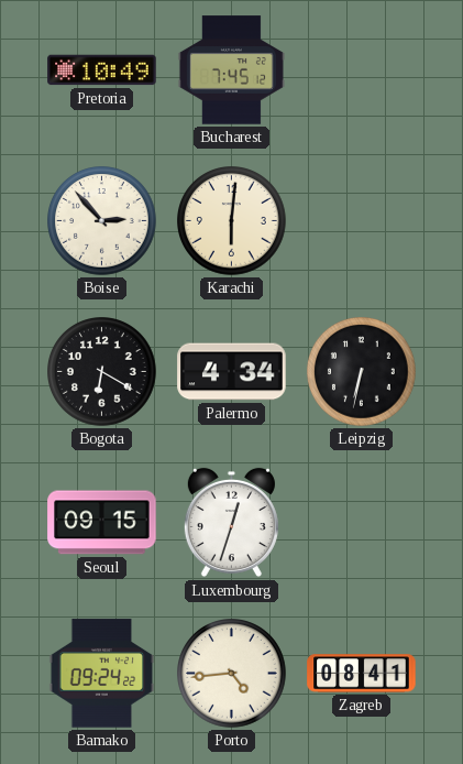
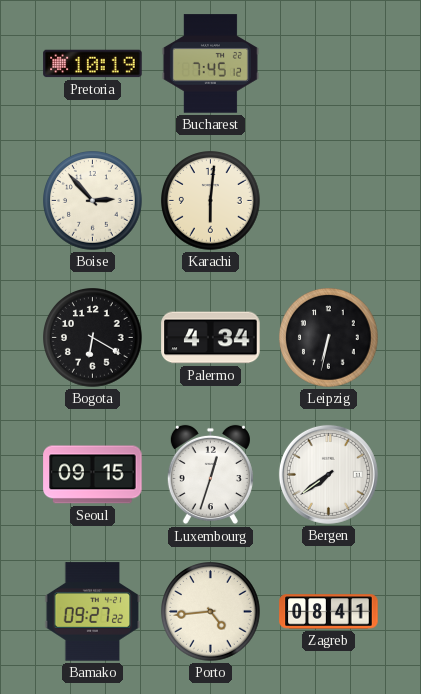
Pretoria: 10:49 -> 10:19 (93, 64)
Bergen: none -> 7:39 (328, 474)
Bamako: 09:24 -> 09:27 (93, 612)
